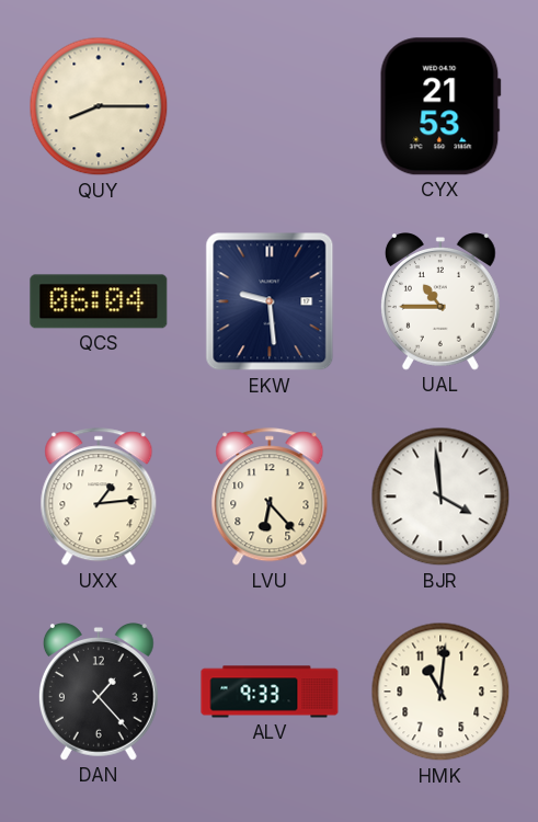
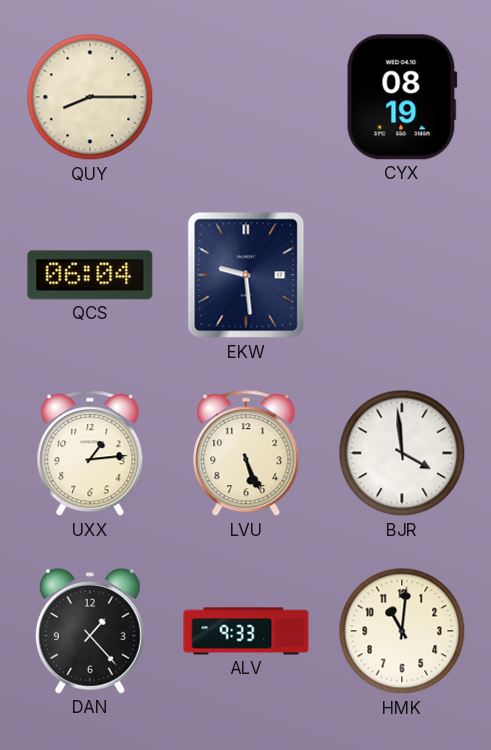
CYX: 21:53 -> 08:19 (402, 97)
UAL: 10:45 -> none (440, 301)
LVU: 6:23 -> 5:26 (246, 454)
